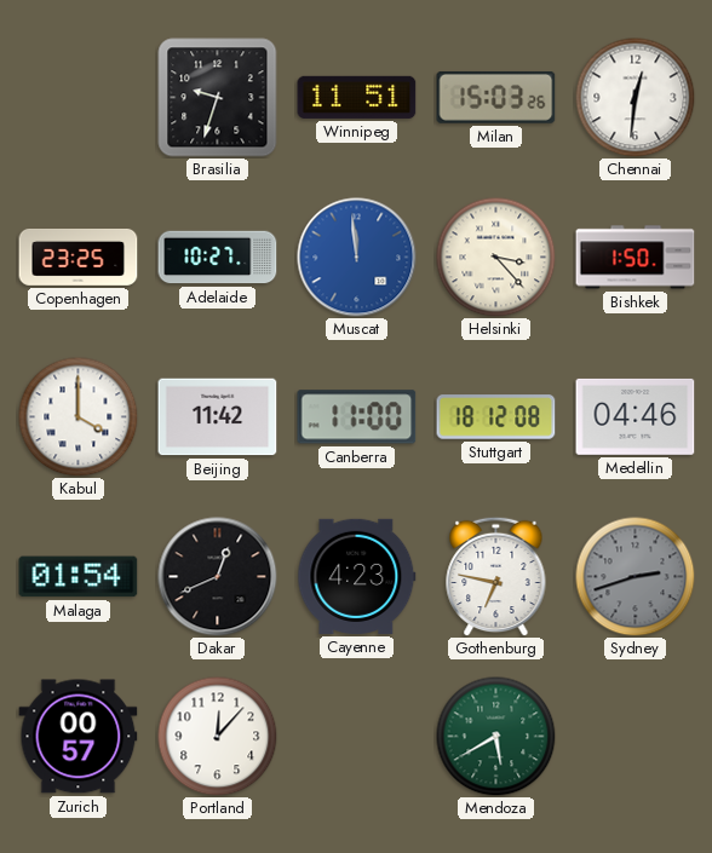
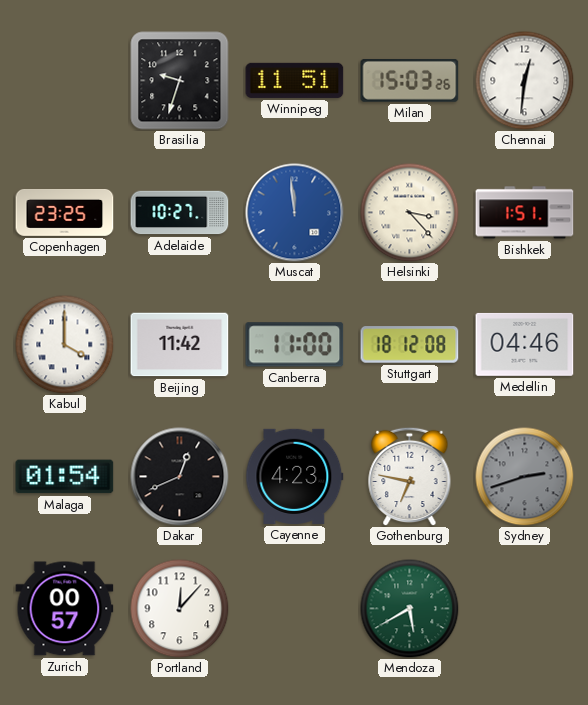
Bishkek: 1:50 -> 1:51 (525, 213)
